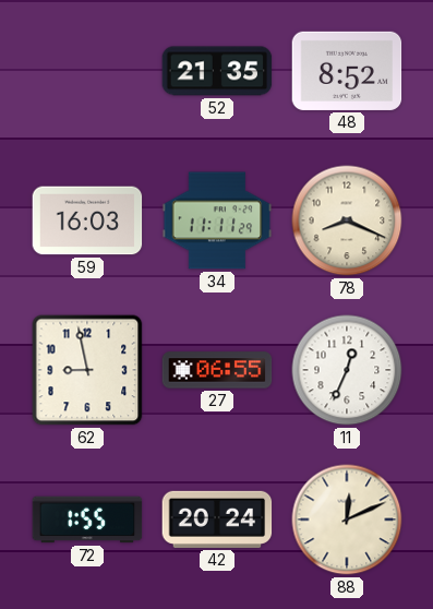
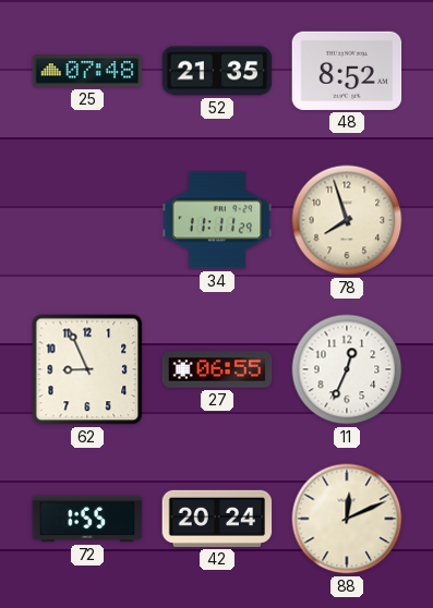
25: none -> 07:48 (87, 71)
59: 16:03 -> none (87, 220)
78: 8:19 -> 7:57 (347, 220)
62: 8:58 -> 8:56 (87, 369)
